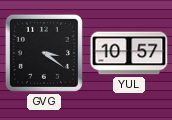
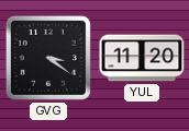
YUL: 10:57 -> 11:20 (142, 58)
